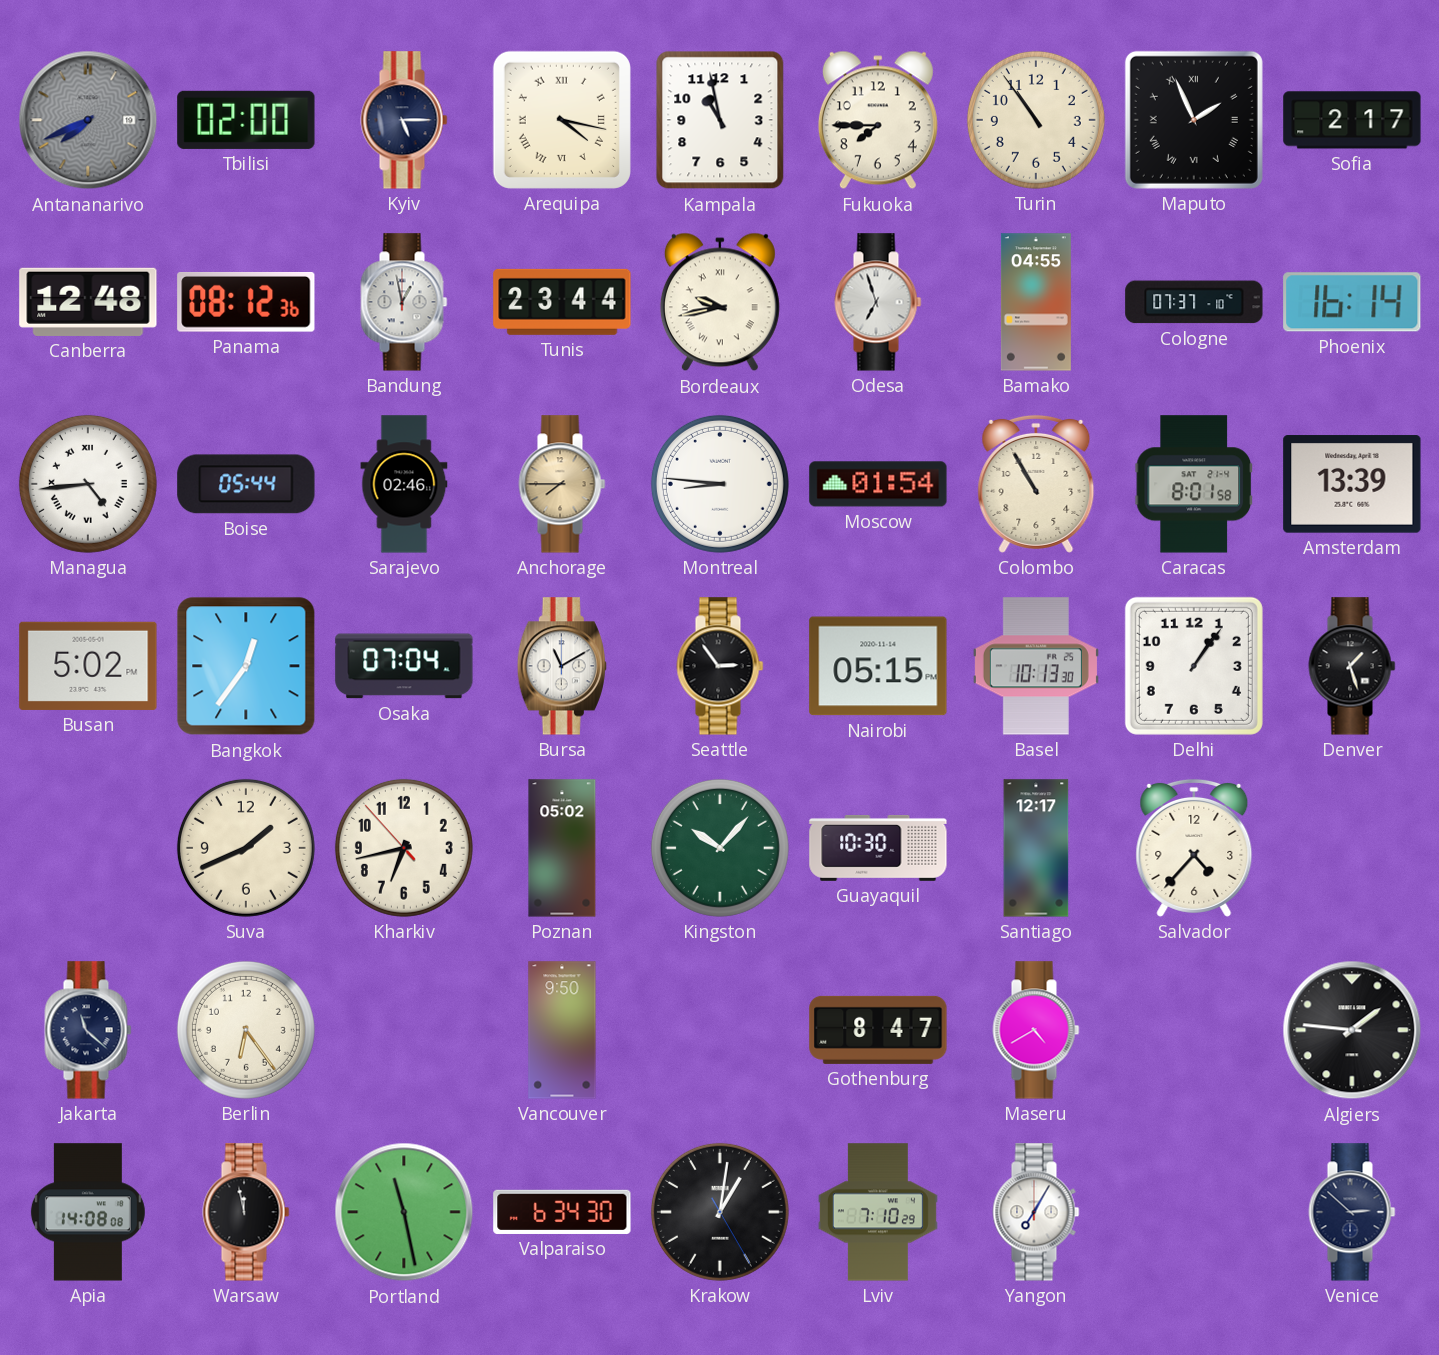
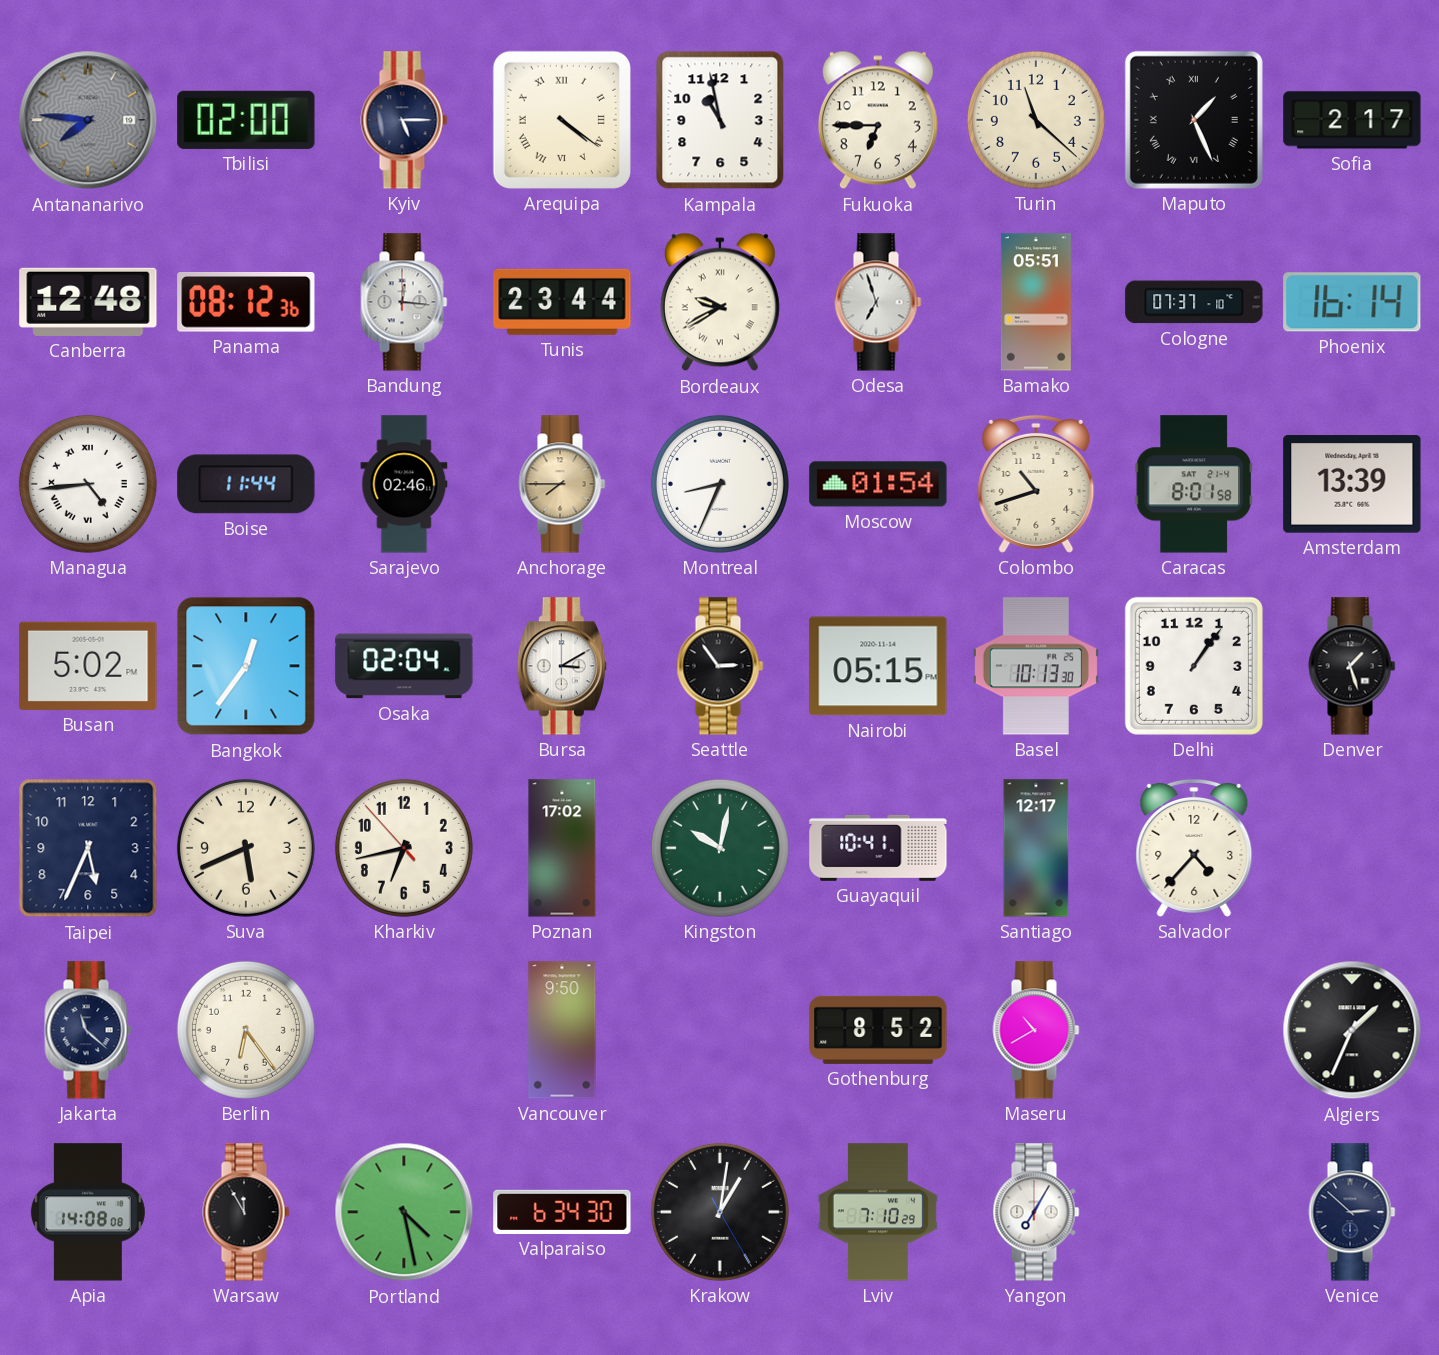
Antananarivo: 7:41 -> 7:46 (88, 120)
Arequipa: 4:17 -> 4:21 (562, 120)
Fukuoka: 7:45 -> 6:45 (878, 120)
Turin: 10:54 -> 11:22 (1036, 120)
Maputo: 1:56 -> 1:26 (1194, 120)
Bandung: 12:58 -> 12:16 (404, 302)
Bordeaux: 9:43 -> 9:40 (720, 302)
Bamako: 04:55 -> 05:51 (1036, 302)
Boise: 05:44 -> 11:44 (246, 484)
Montreal: 8:46 -> 8:34 (720, 484)
Colombo: 10:55 -> 10:42 (1036, 484)
Osaka: 07:04 -> 02:04 (404, 666)
Bursa: 11:10 -> 3:10 (562, 666)
Taipei: none -> 5:34 (88, 848)
Suva: 1:41 -> 5:41 (246, 848)
Poznan: 05:02 -> 17:02 (562, 848)
Kingston: 10:07 -> 10:02 (720, 848)
Guayaquil: 10:30 -> 10:41 (878, 848)
Gothenburg: 8:47 -> 8:52 (878, 1030)
Maseru: 4:40 -> 10:40 (1036, 1030)
Algiers: 1:46 -> 1:34 (1352, 1030)
Warsaw: 11:58 -> 11:55 (246, 1212)
Portland: 11:28 -> 4:28 (404, 1212)
